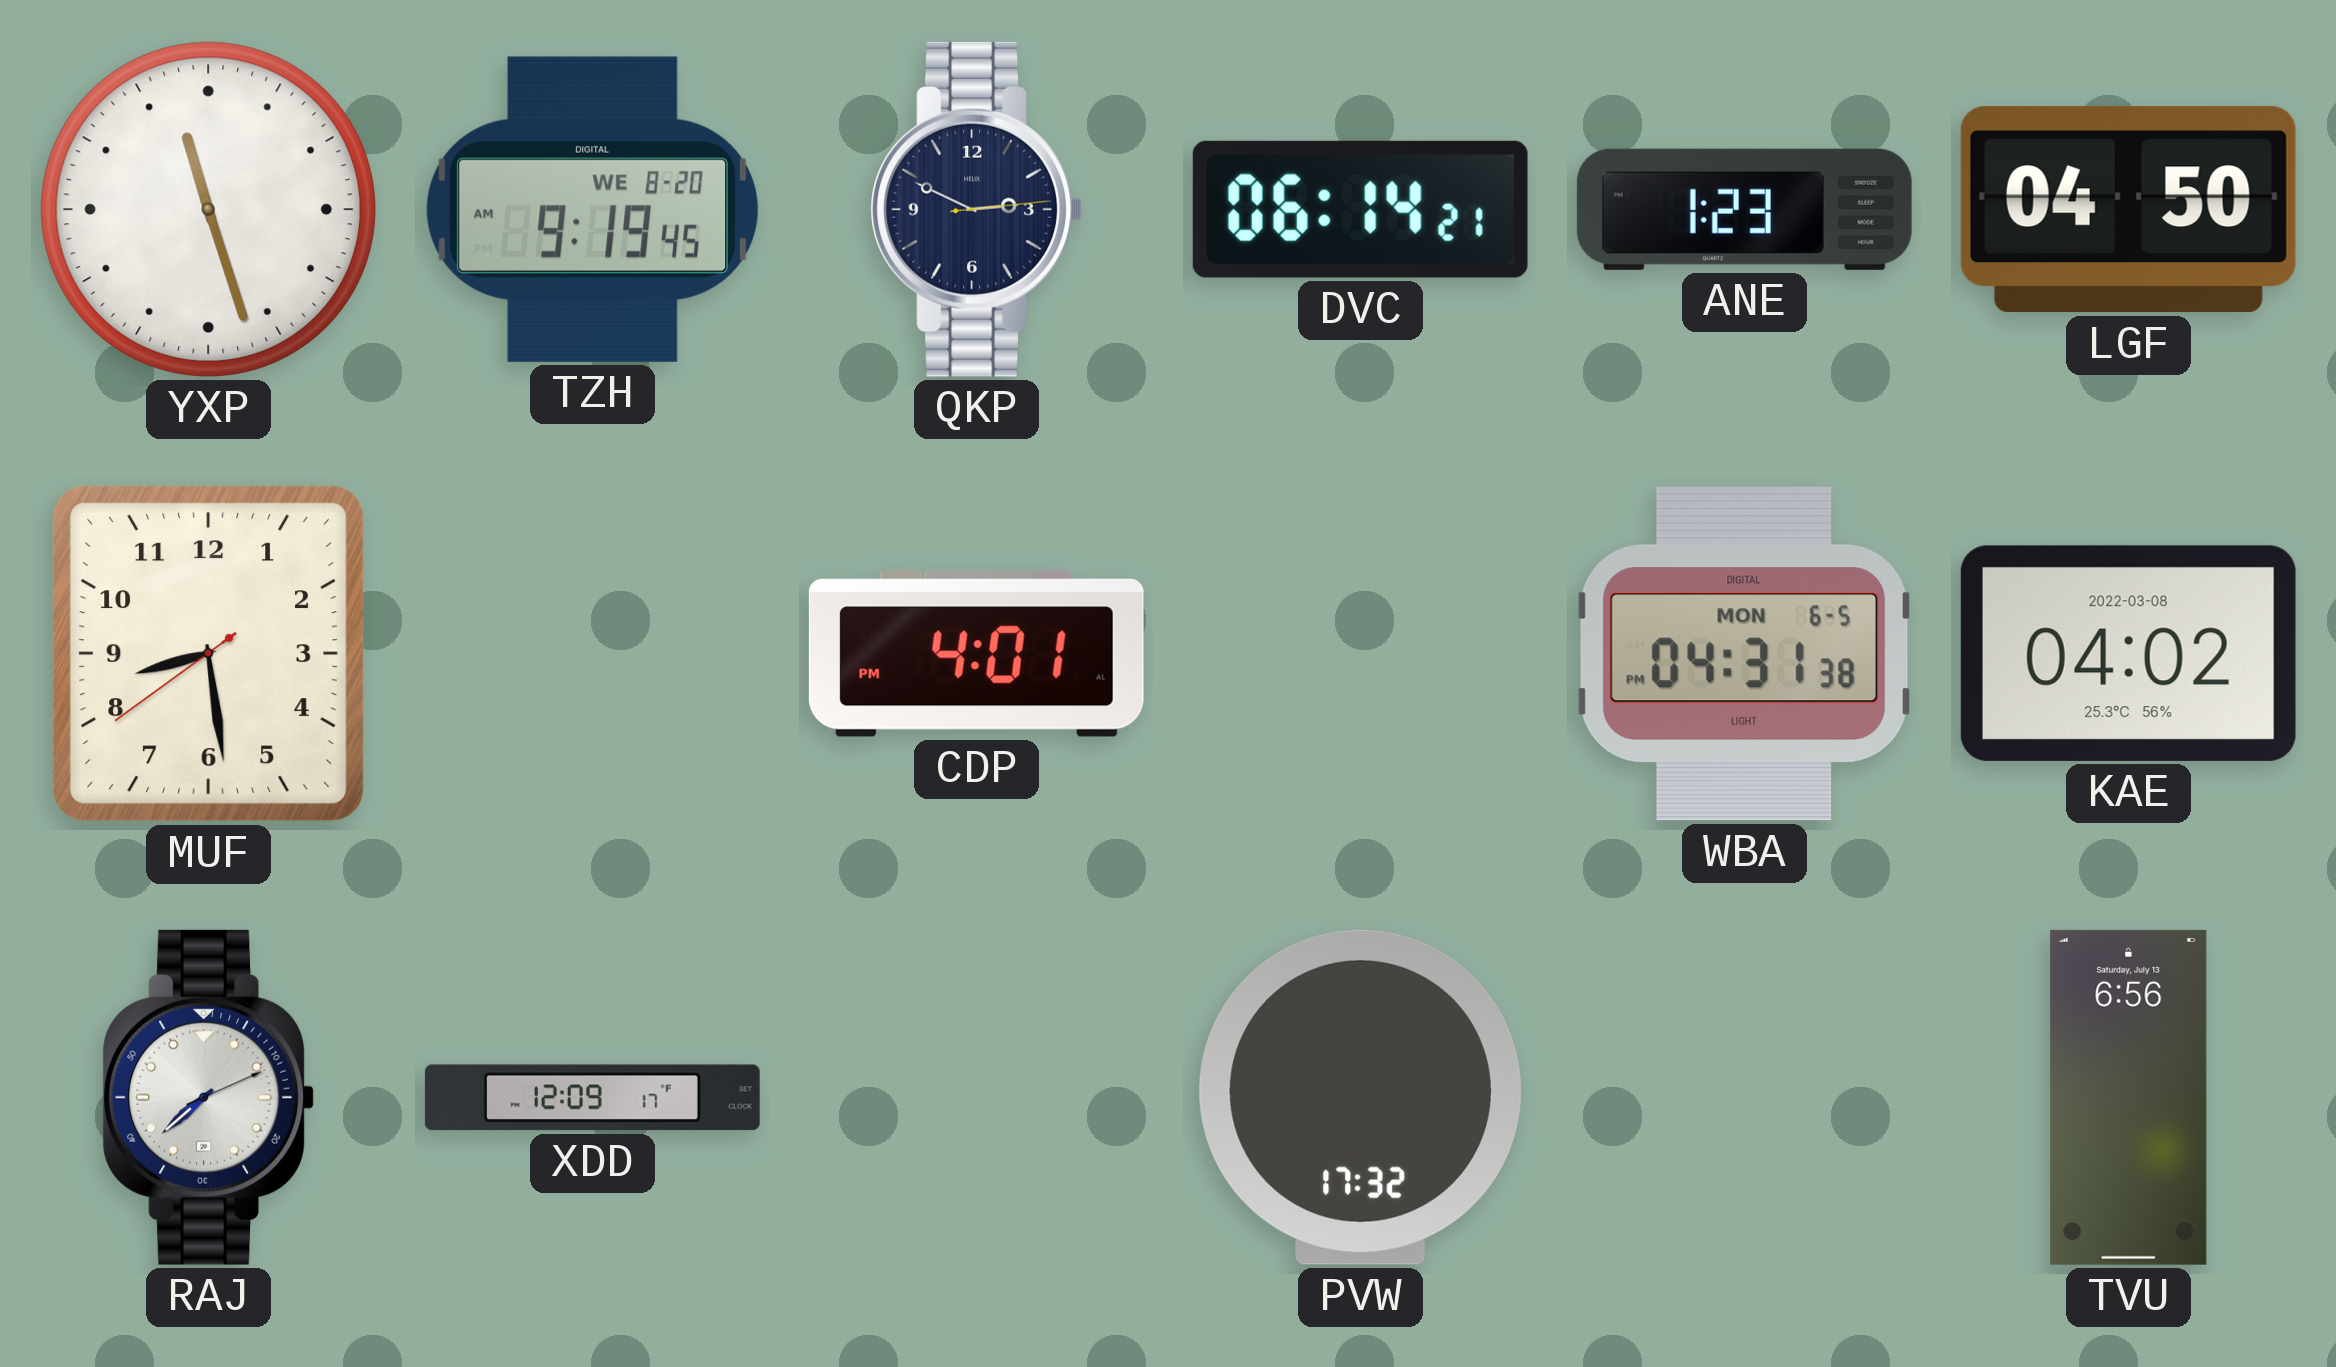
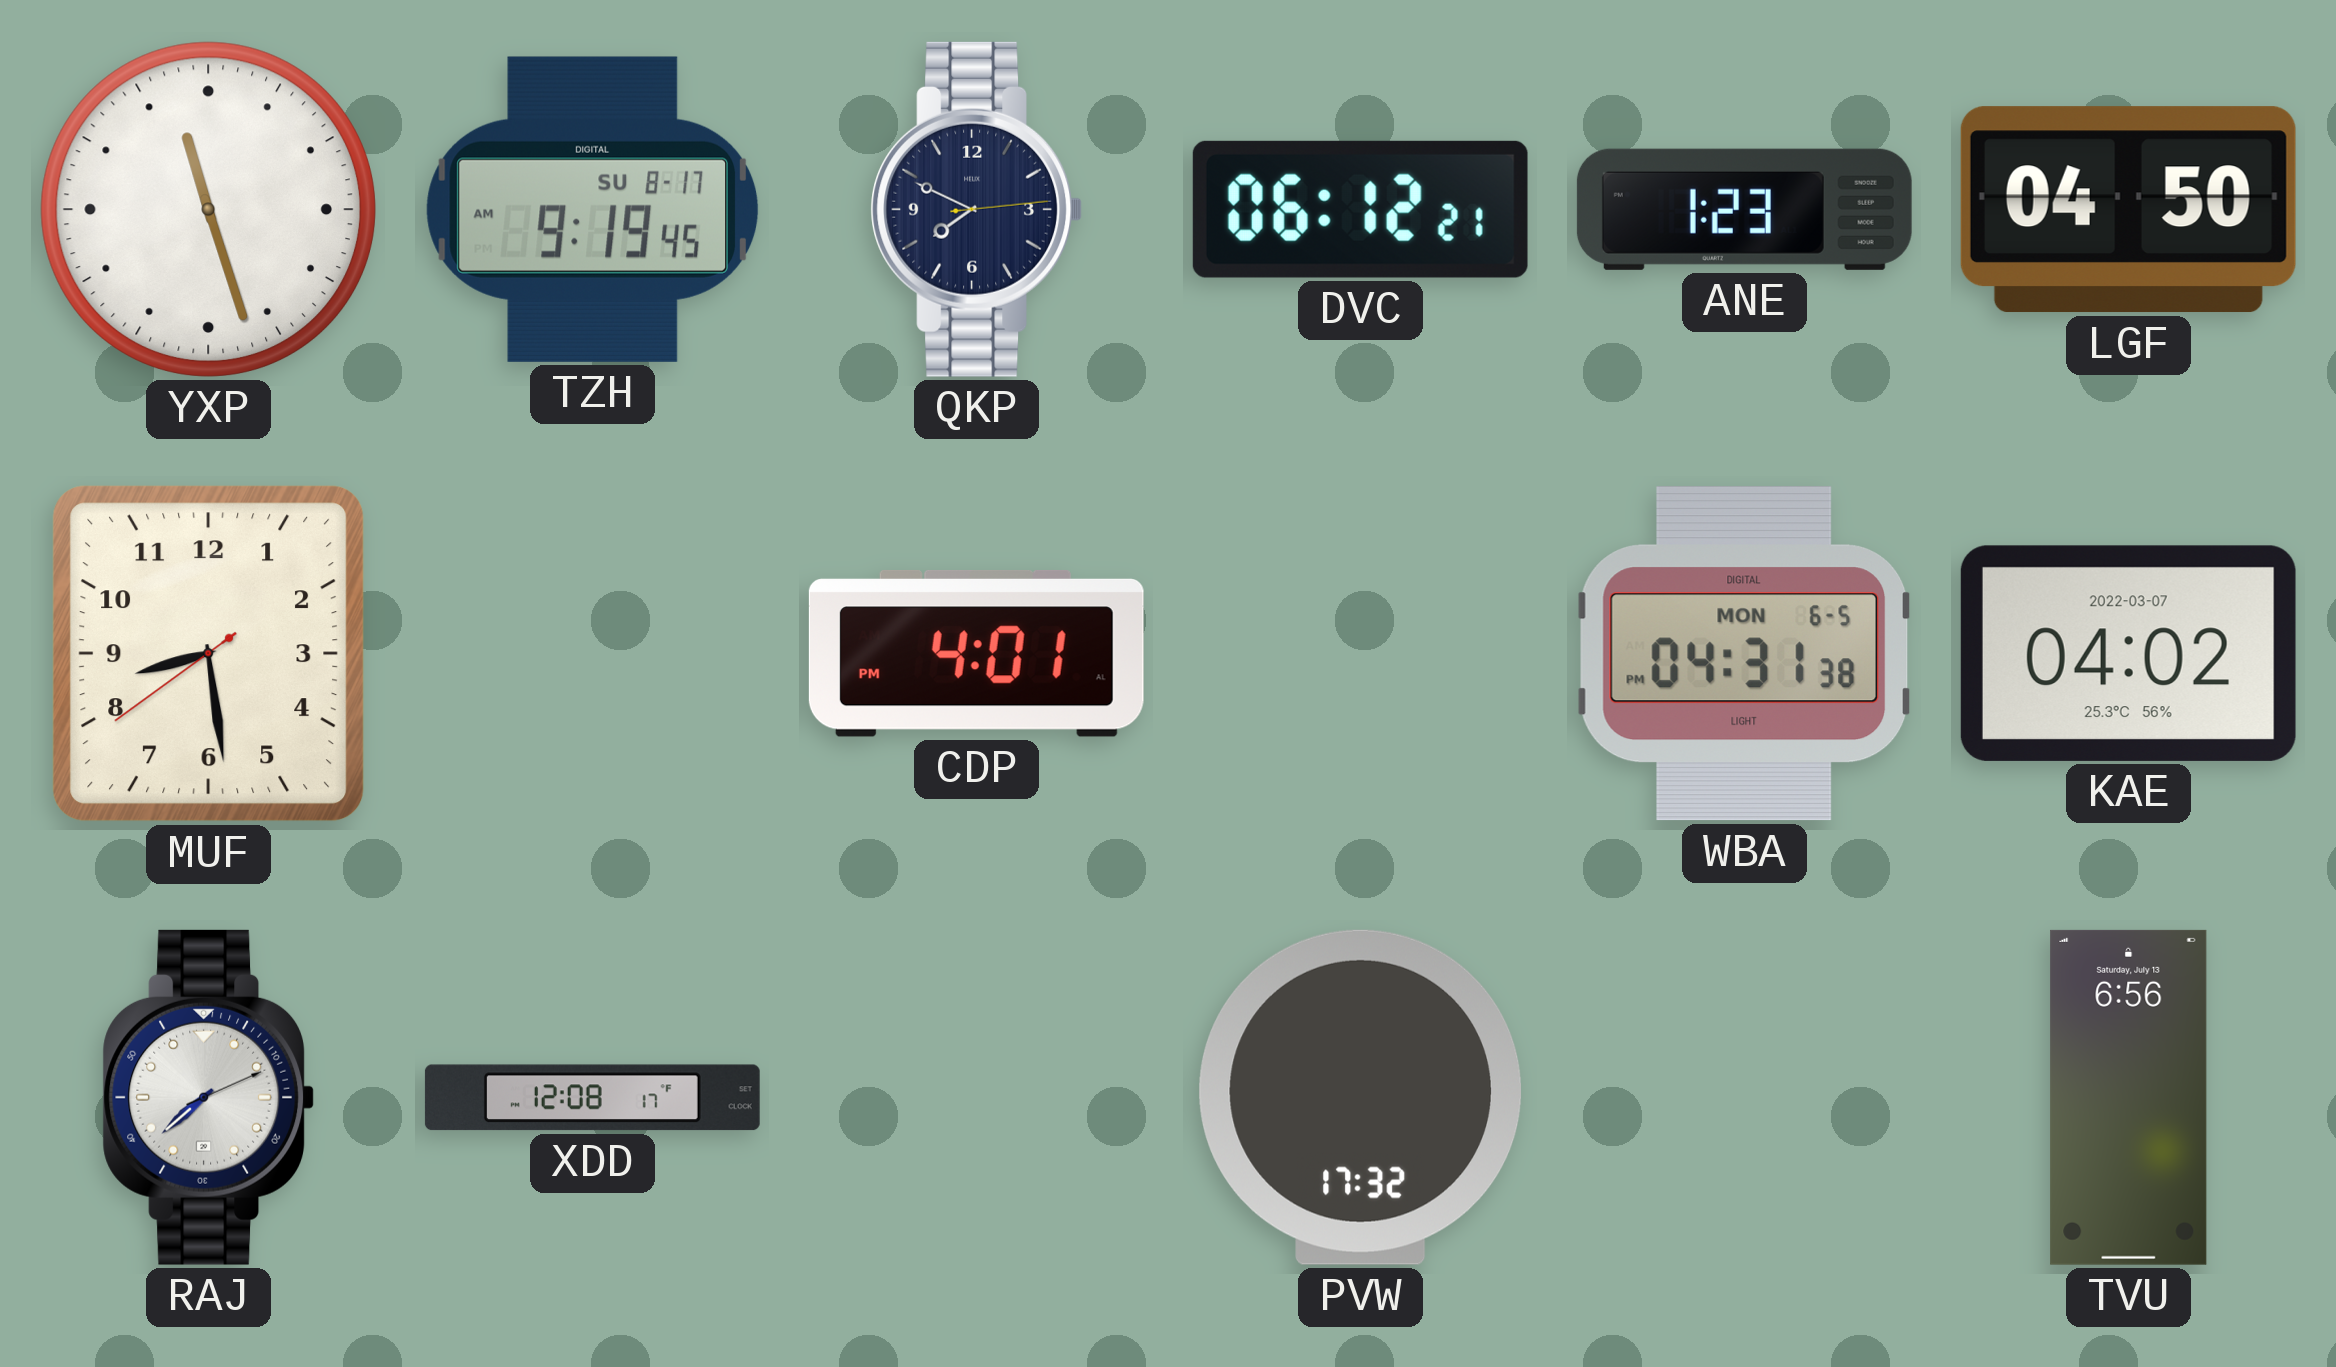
TZH date: WE 8-20 -> SU 8-17 (593, 209)
QKP: 2:49 -> 7:49 (976, 209)
DVC: 06:14 -> 06:12 (1360, 209)
KAE date: 2022-03-08 -> 2022-03-07 (2128, 653)
XDD: 12:09 -> 12:08 (592, 1098)
